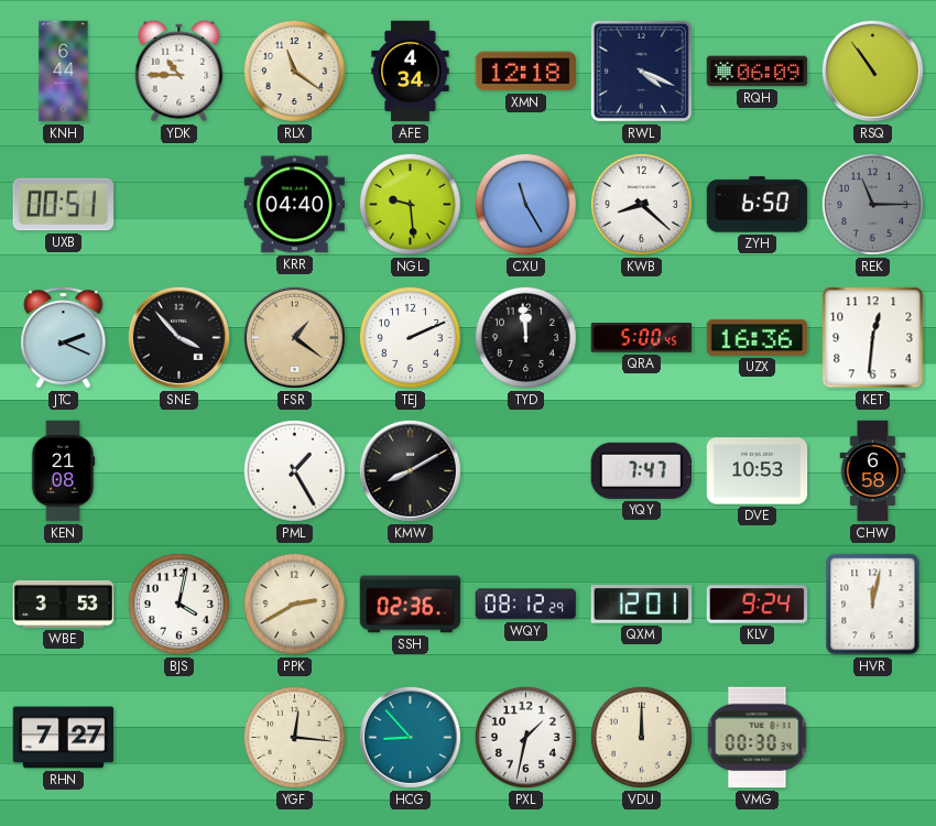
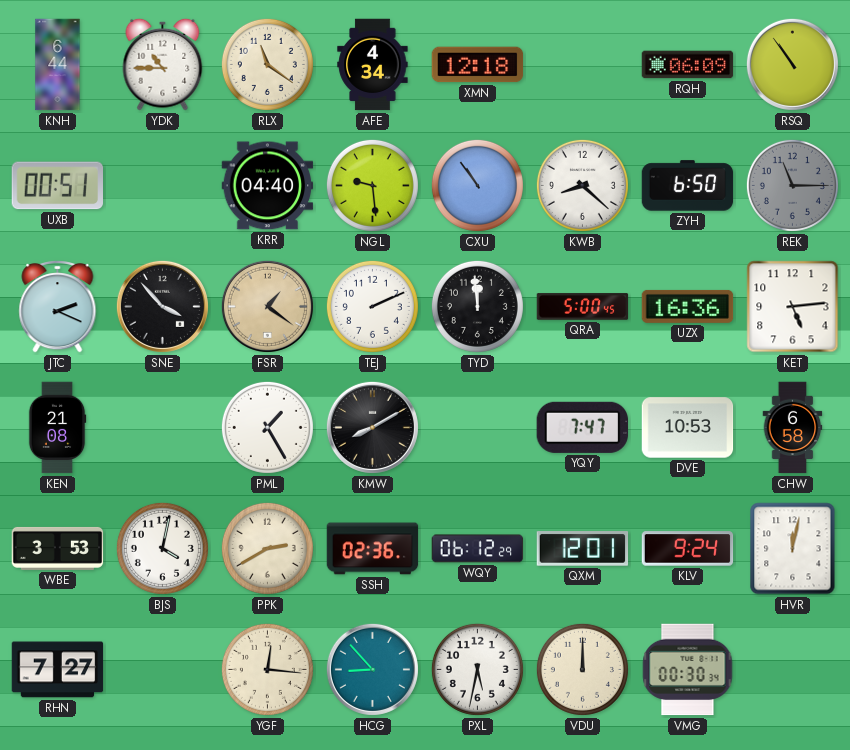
RWL: 4:19 -> none (641, 70)
CXU: 11:25 -> 10:54 (477, 185)
KET: 12:31 -> 5:14 (793, 307)
WQY: 08:12 -> 06:12 (478, 549)
PXL: 1:32 -> 5:32 (477, 669)
